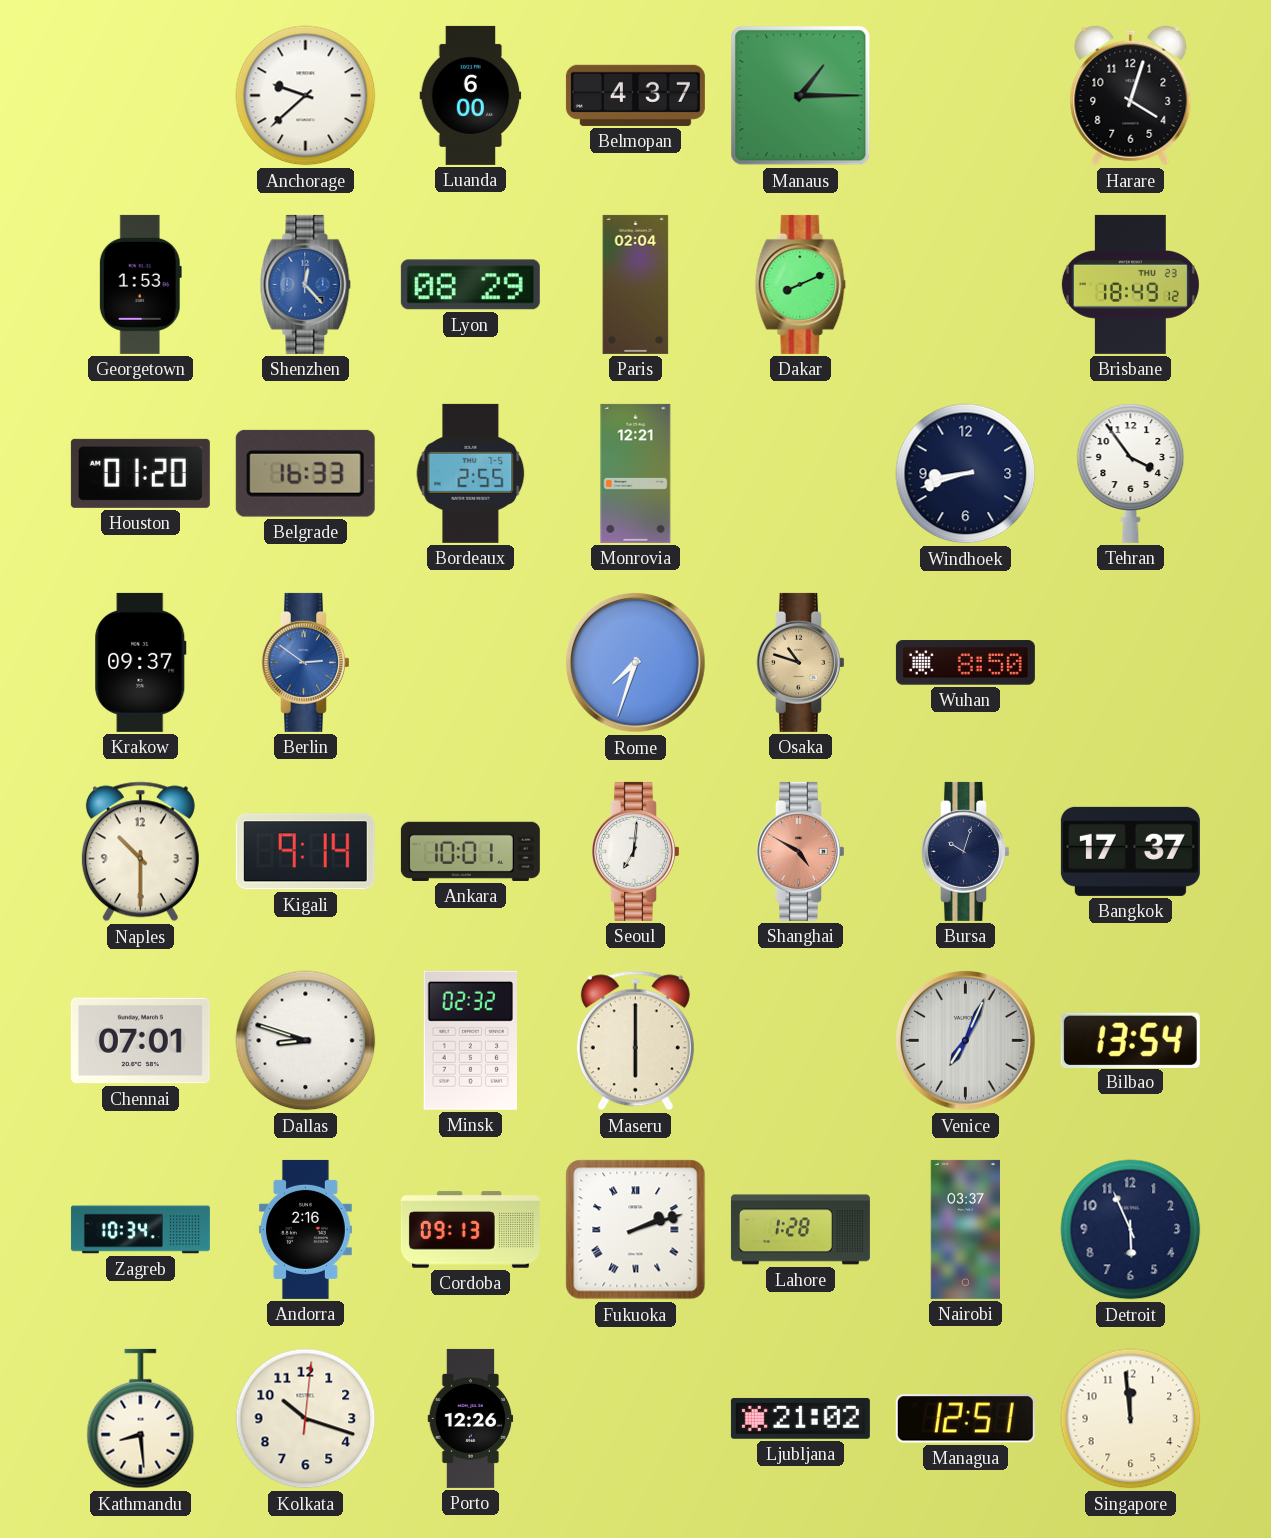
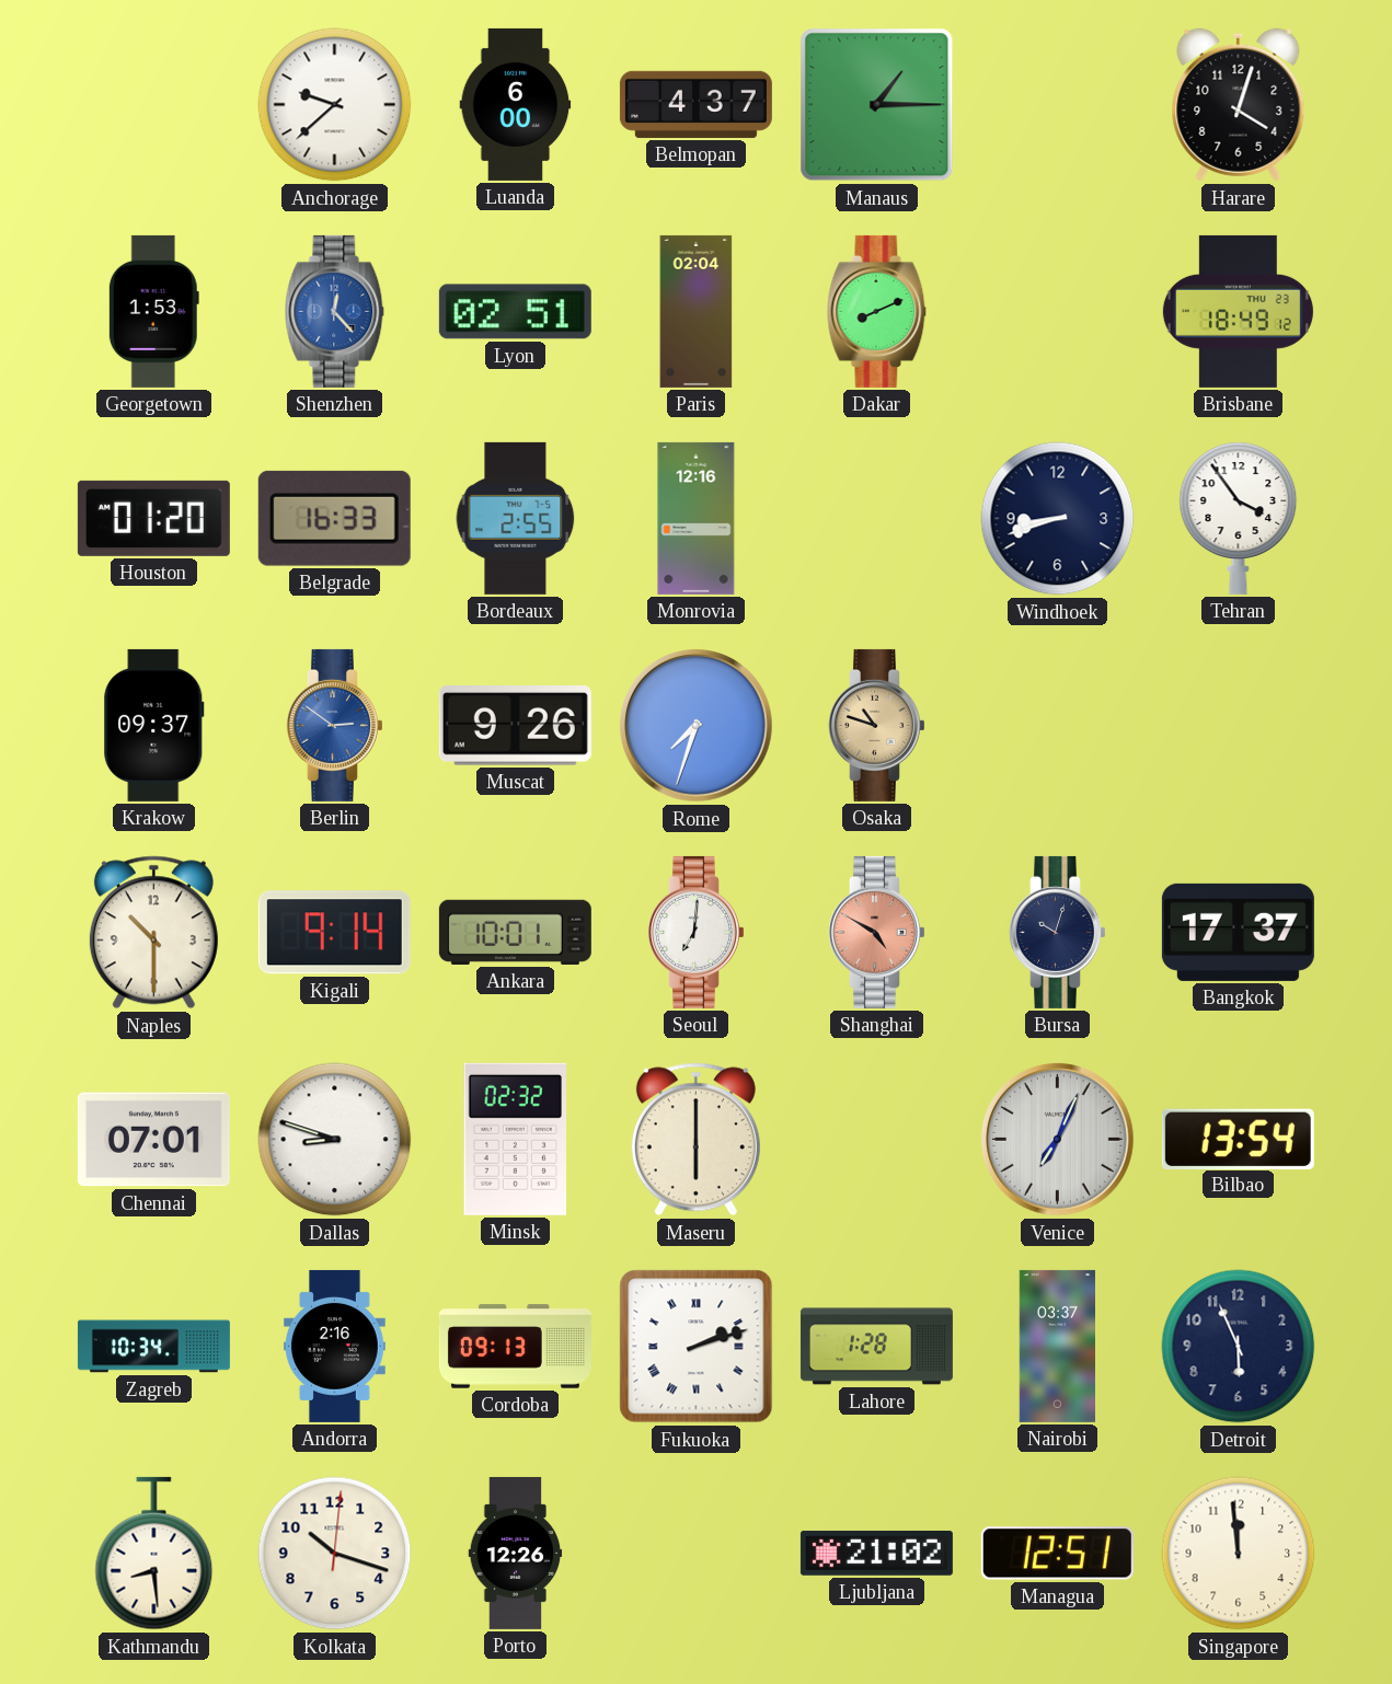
Lyon: 08:29 -> 02:51 (515, 312)
Monrovia: 12:21 -> 12:16 (697, 518)
Muscat: none -> 9:26 (515, 726)
Wuhan: 8:50 -> none (965, 663)
